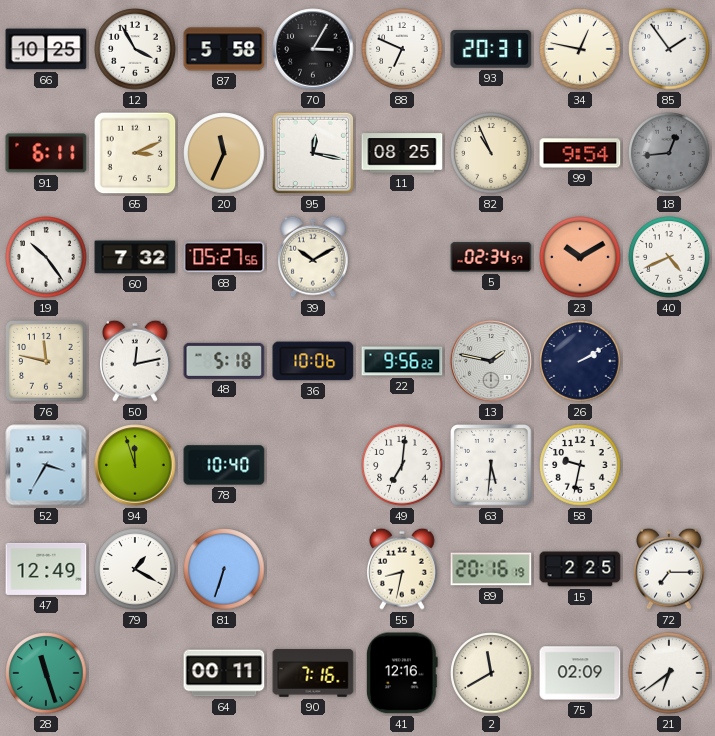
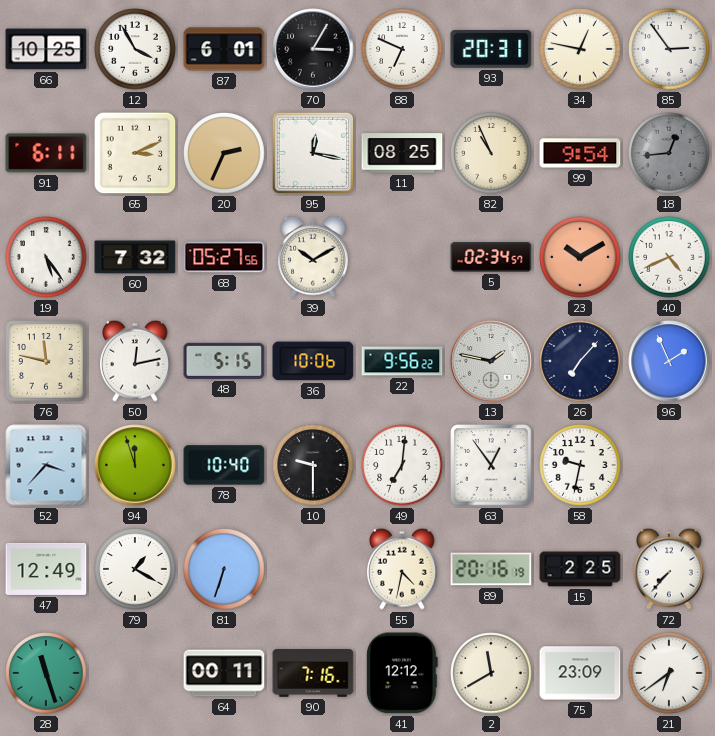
87: 5:58 -> 6:01 (224, 49)
85: 1:54 -> 2:54 (669, 49)
20: 11:34 -> 2:34 (224, 153)
19: 10:24 -> 5:24 (46, 257)
48: 5:18 -> 5:15 (224, 361)
26: 2:10 -> 7:07 (580, 361)
96: none -> 1:56 (669, 361)
52: 3:35 -> 3:37 (46, 465)
10: none -> 9:30 (313, 465)
63: 5:31 -> 12:54 (491, 465)
55: 8:32 -> 4:32 (403, 569)
72: 7:15 -> 7:37 (670, 569)
41: 12:16 -> 12:12 (402, 673)
75: 02:09 -> 23:09 (580, 673)
